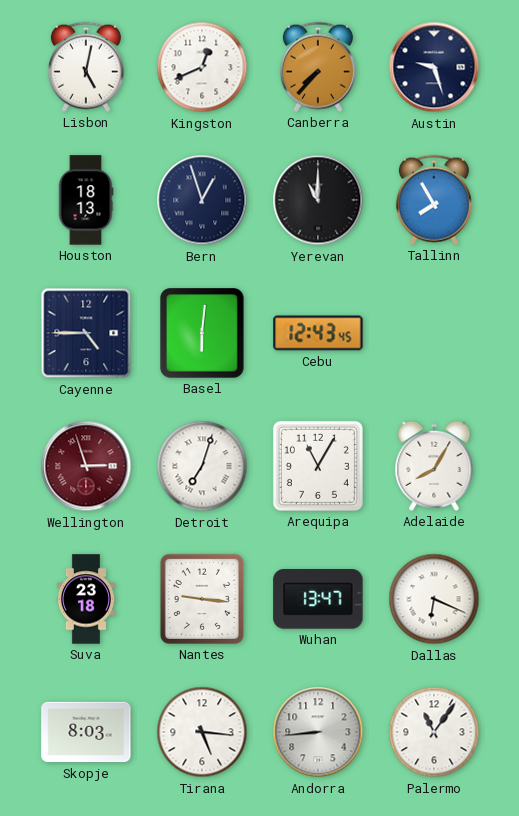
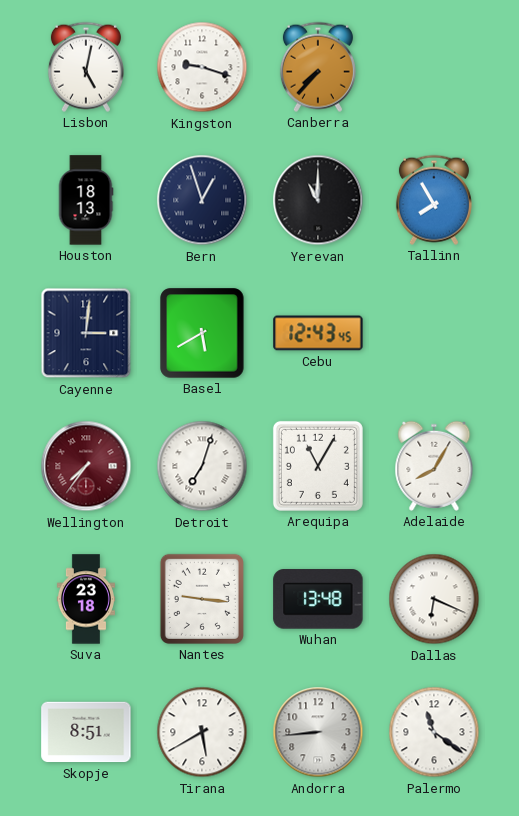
Kingston: 12:41 -> 9:18 (202, 67)
Austin: 9:27 -> none (434, 67)
Cayenne: 4:45 -> 3:01 (86, 333)
Basel: 6:01 -> 5:40 (202, 333)
Wellington: 2:57 -> 7:36 (86, 466)
Wuhan: 13:47 -> 13:48 (318, 599)
Skopje: 8:03 -> 8:51 (86, 732)
Tirana: 5:16 -> 5:40 (202, 732)
Palermo: 11:06 -> 11:21 (434, 732)
